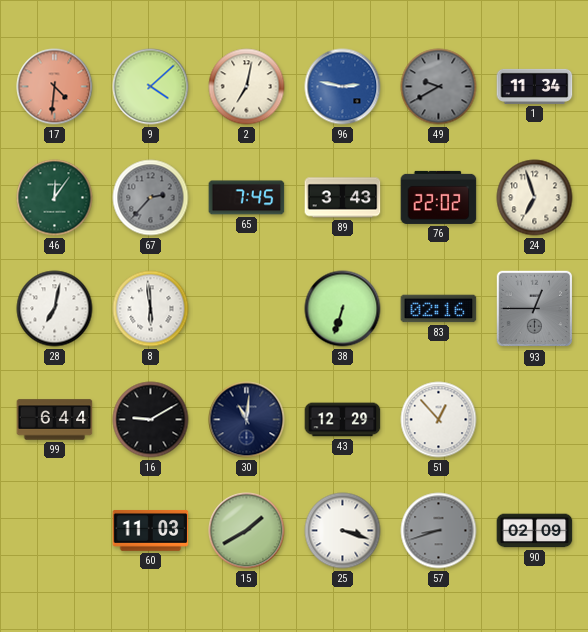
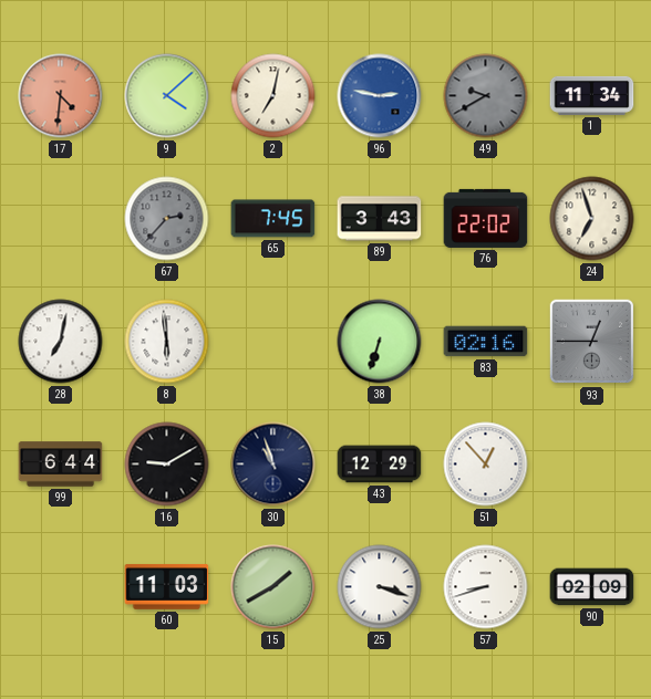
46: 12:06 -> none (55, 198)
30: 11:01 -> 10:57 (273, 465)
57 dial: grey -> white (486, 587)
